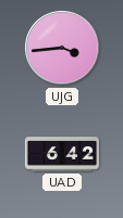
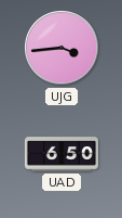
UAD: 6:42 -> 6:50 (62, 154)
